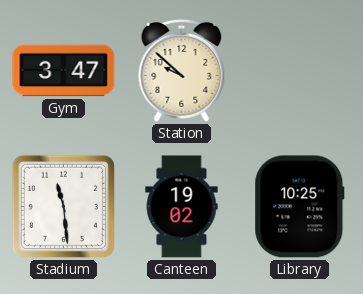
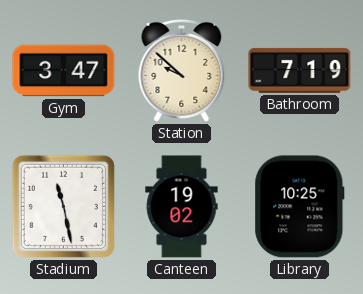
Bathroom: none -> 7:19 (300, 70)
Stadium: 11:29 -> 11:28 (63, 206)
